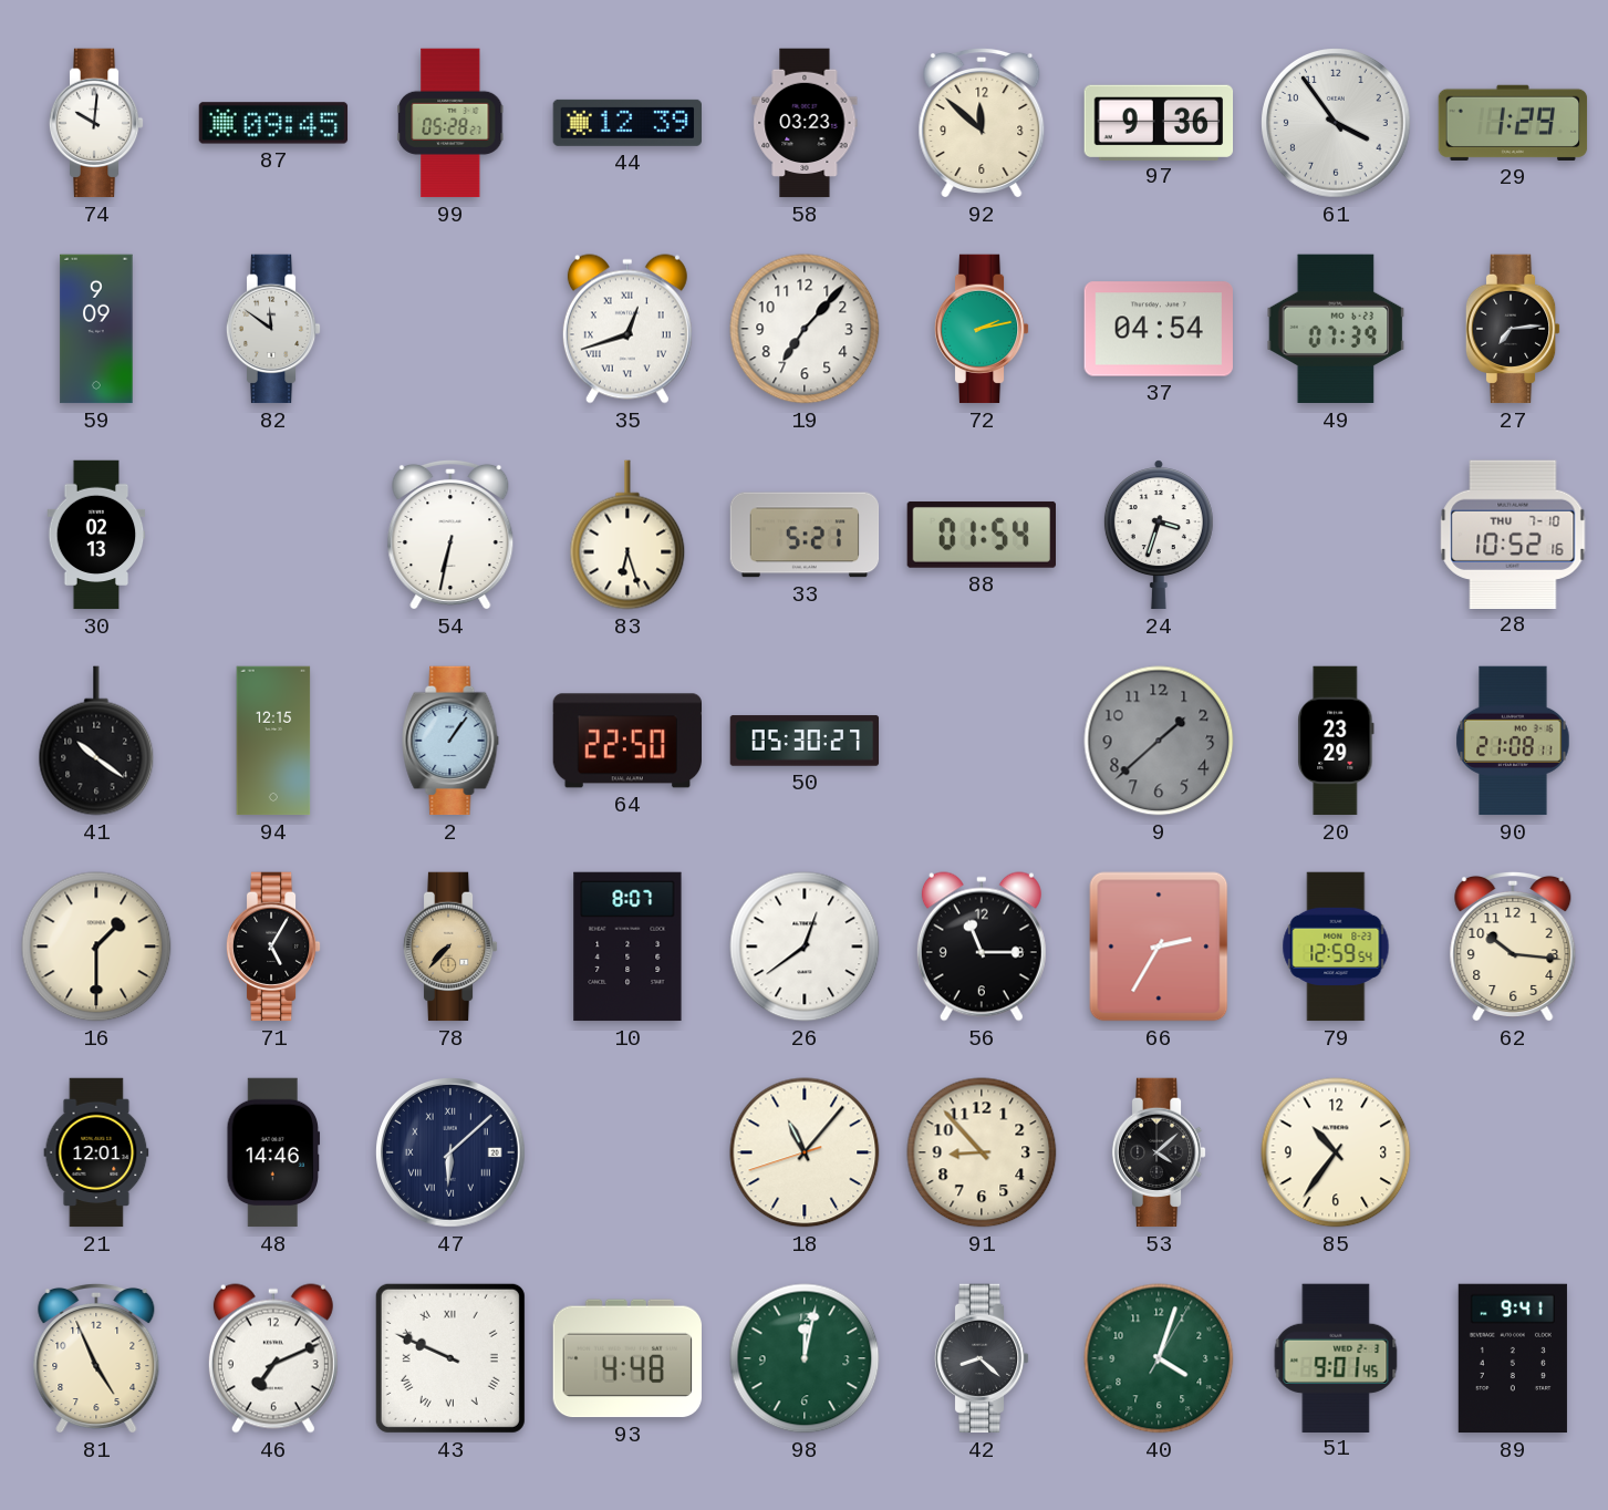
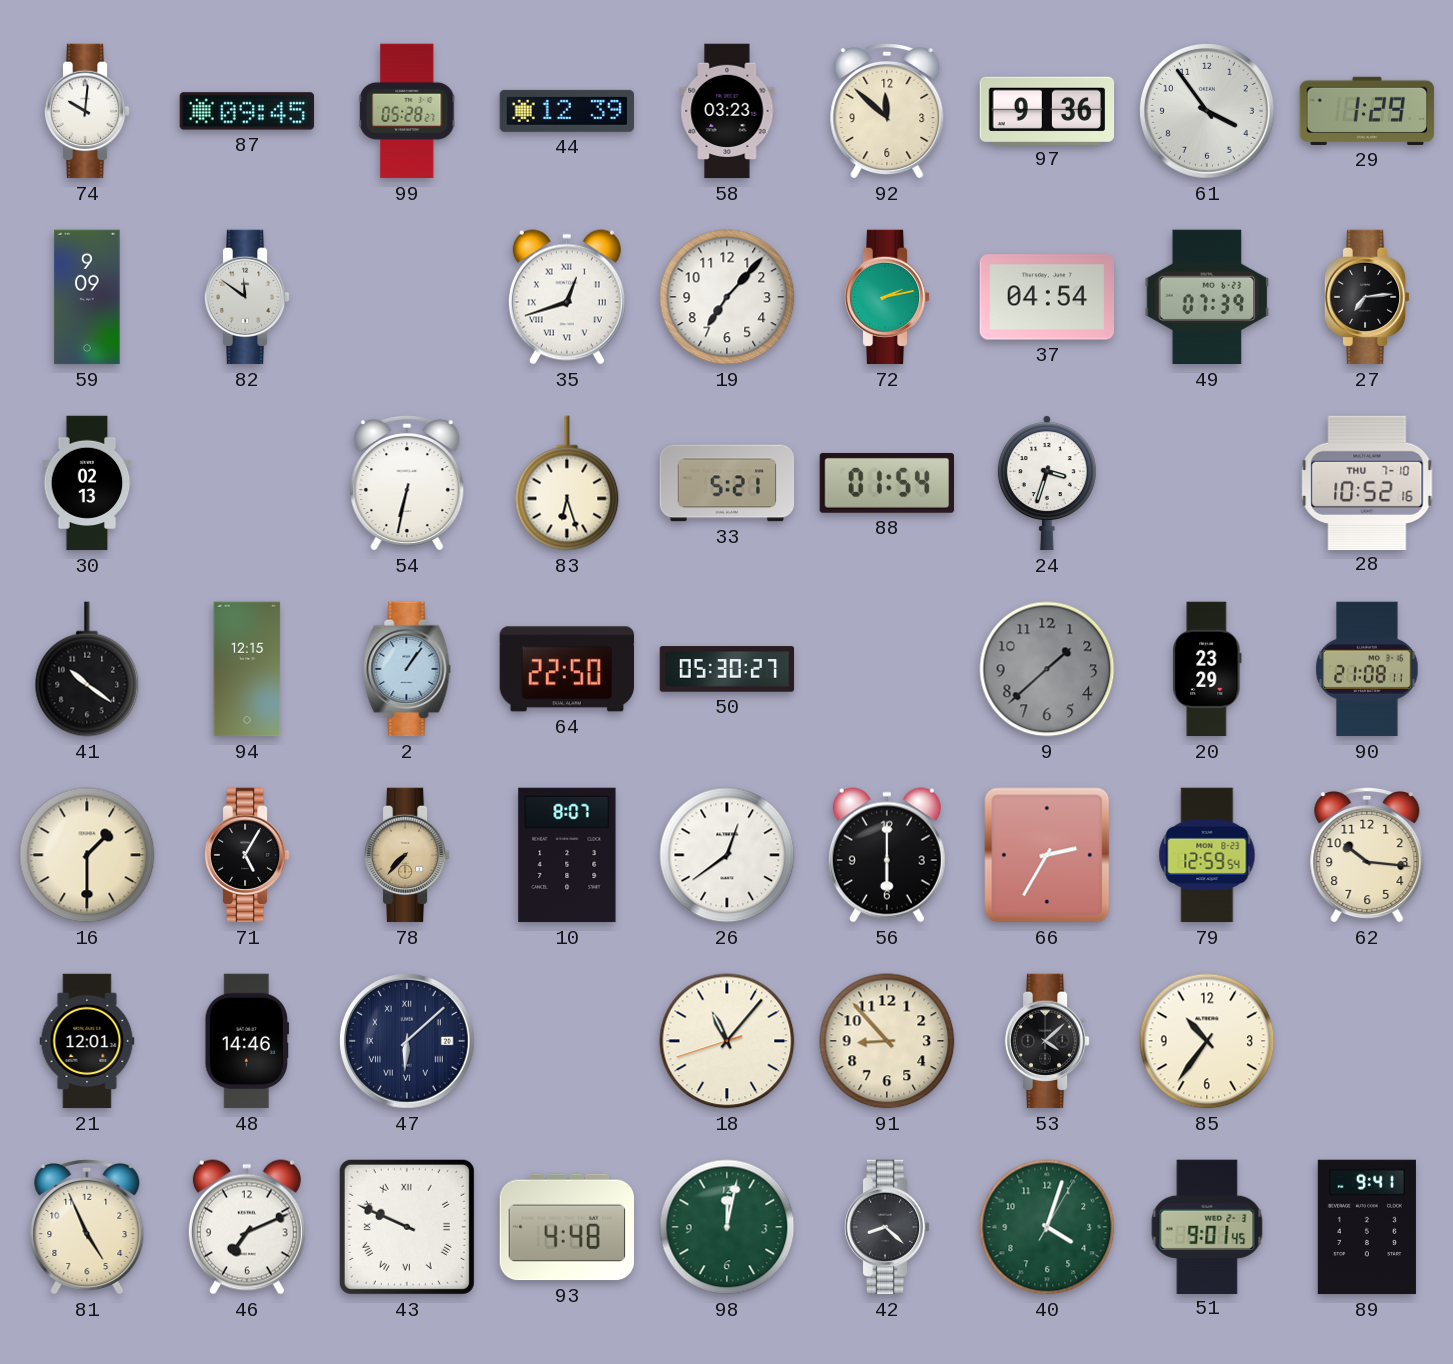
56: 11:15 -> 6:00 (887, 855)
